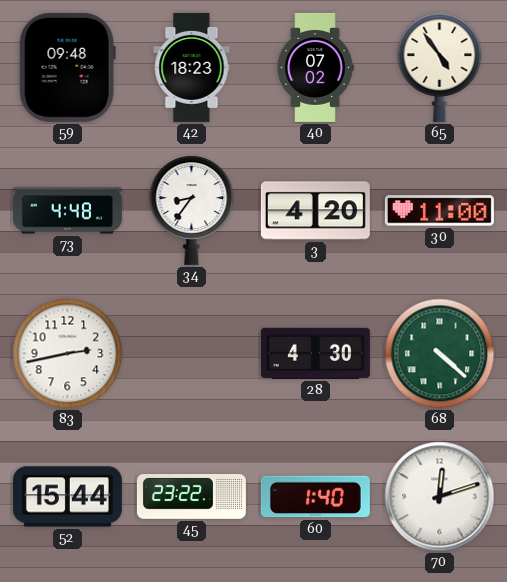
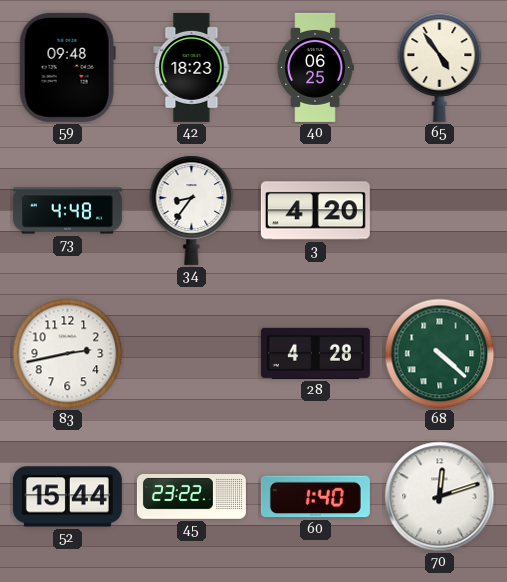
40: 07:02 -> 06:25 (315, 67)
30: 11:00 -> none (439, 211)
28: 4:30 -> 4:28 (315, 353)
